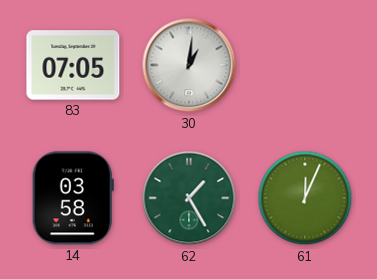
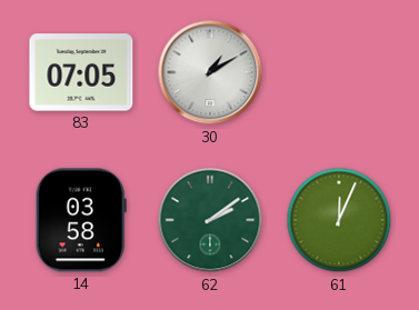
30: 1:01 -> 1:10 (210, 72)
62: 1:25 -> 2:09 (210, 220)
